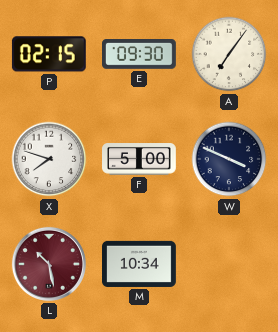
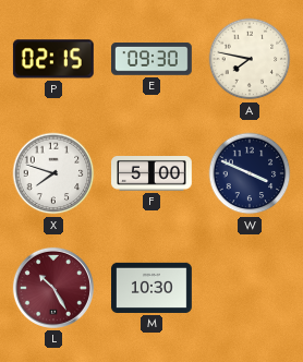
A: 7:06 -> 7:47 (250, 59)
L: 10:28 -> 10:25 (53, 288)
M: 10:34 -> 10:30 (153, 288)
